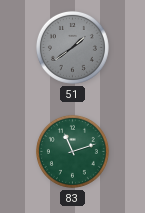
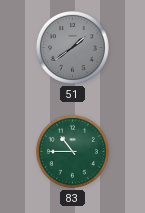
83: 11:12 -> 10:45 (72, 151)
